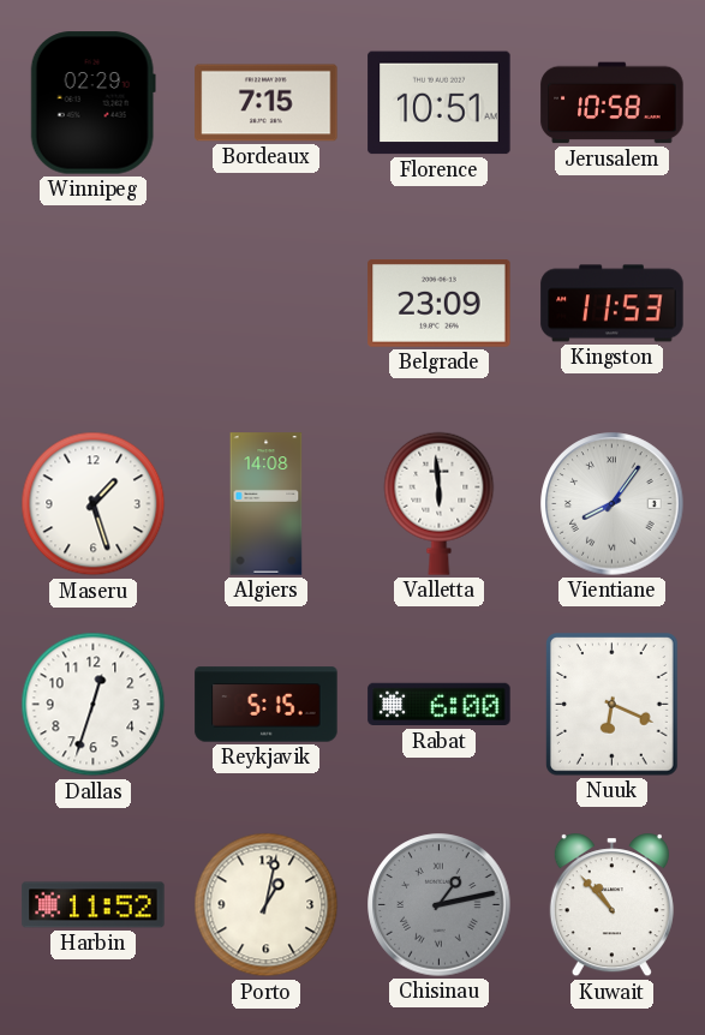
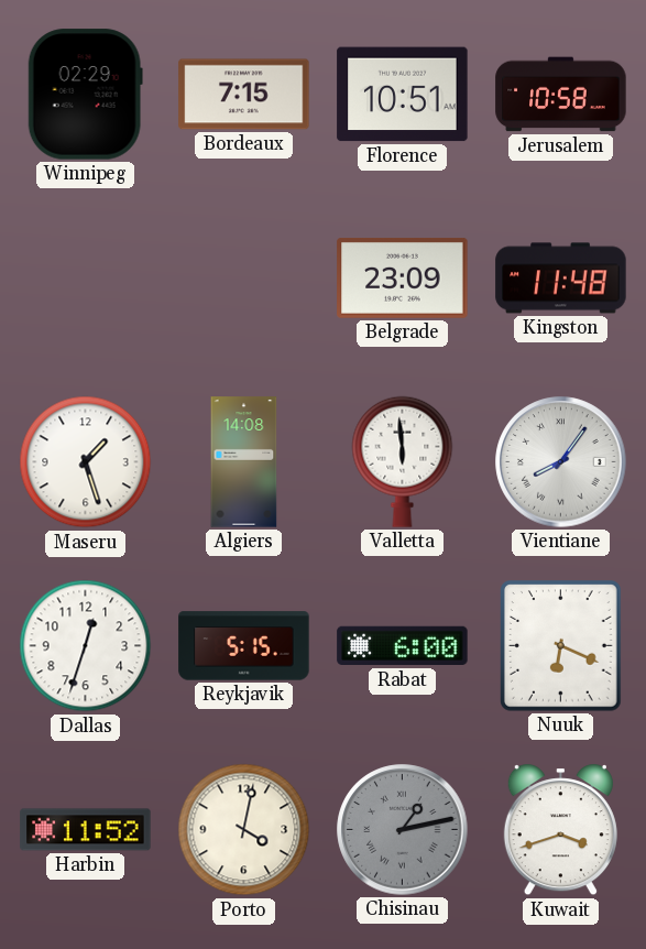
Kingston: 11:53 -> 11:48 (561, 279)
Porto: 1:02 -> 4:02 (244, 830)
Kuwait: 10:53 -> 3:42 (560, 830)
